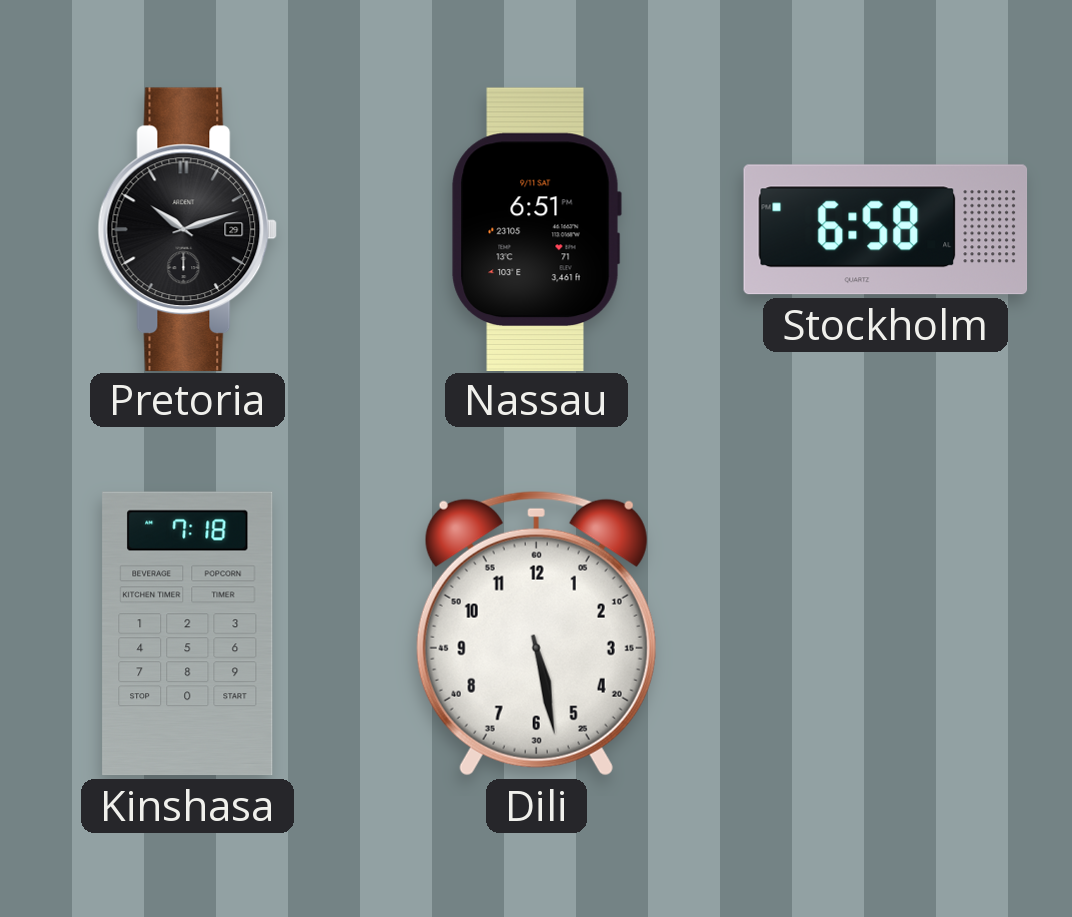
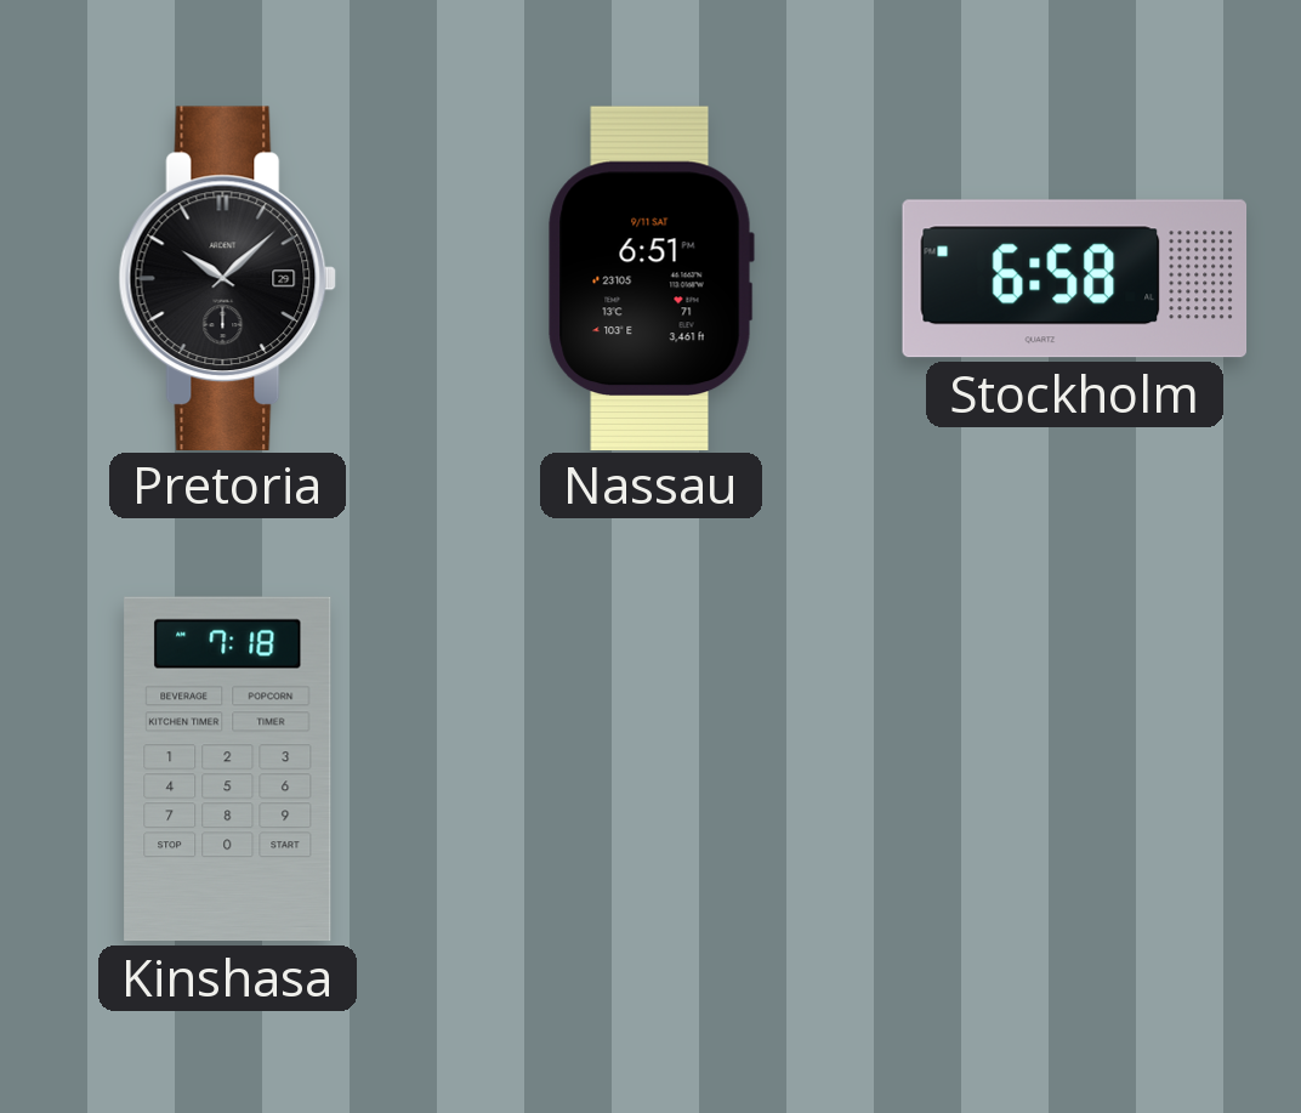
Pretoria: 10:12 -> 10:08 (228, 278)
Dili: 5:28 -> none (536, 633)
